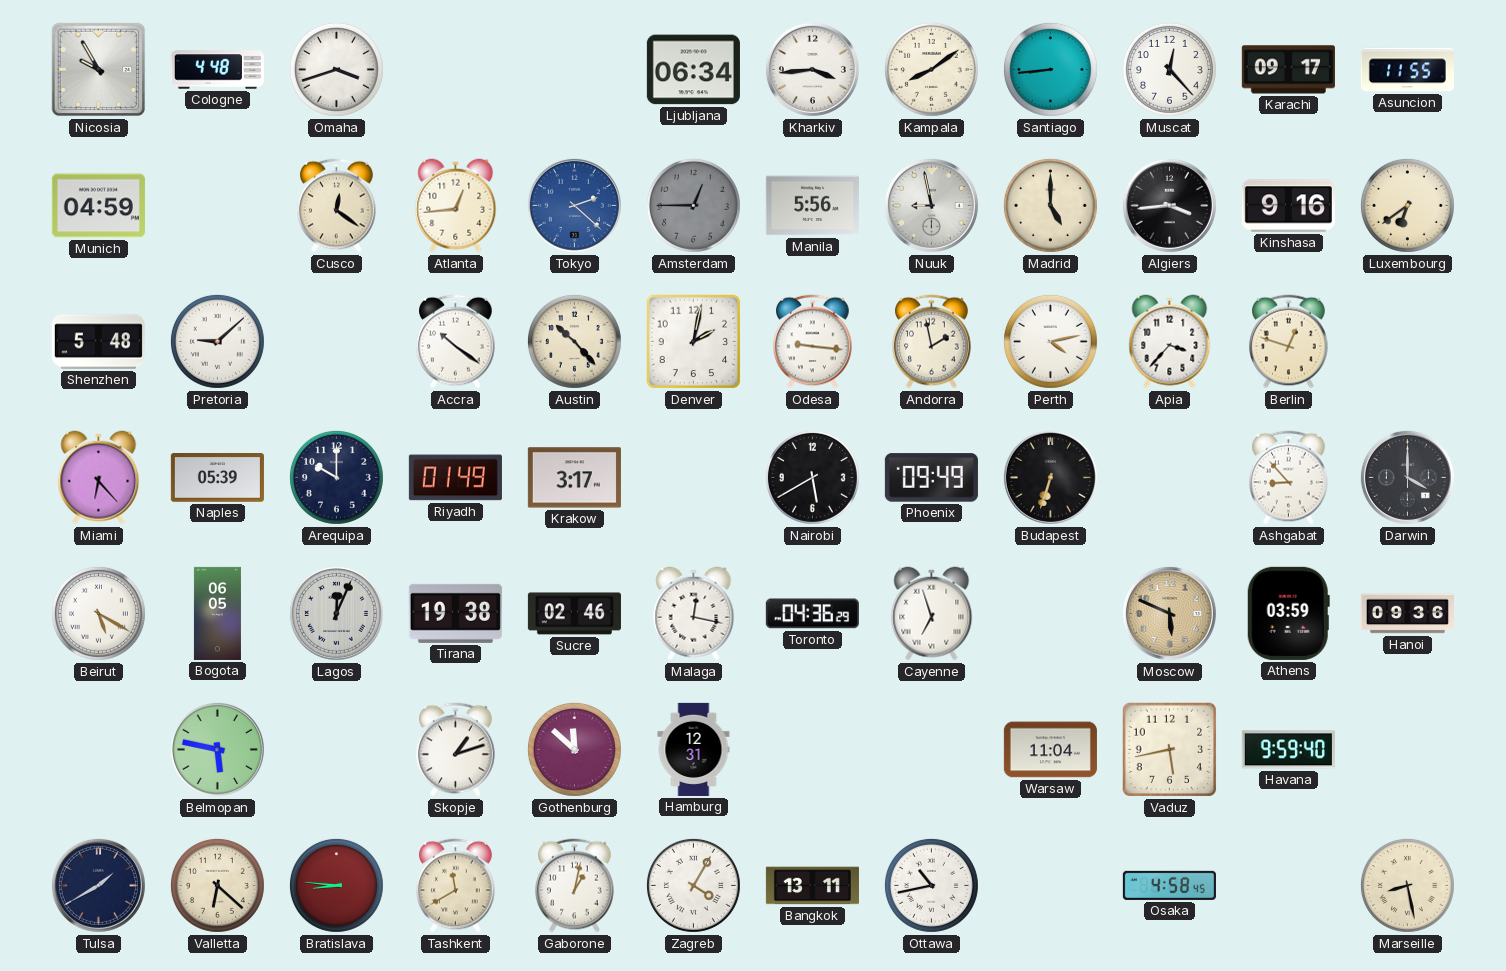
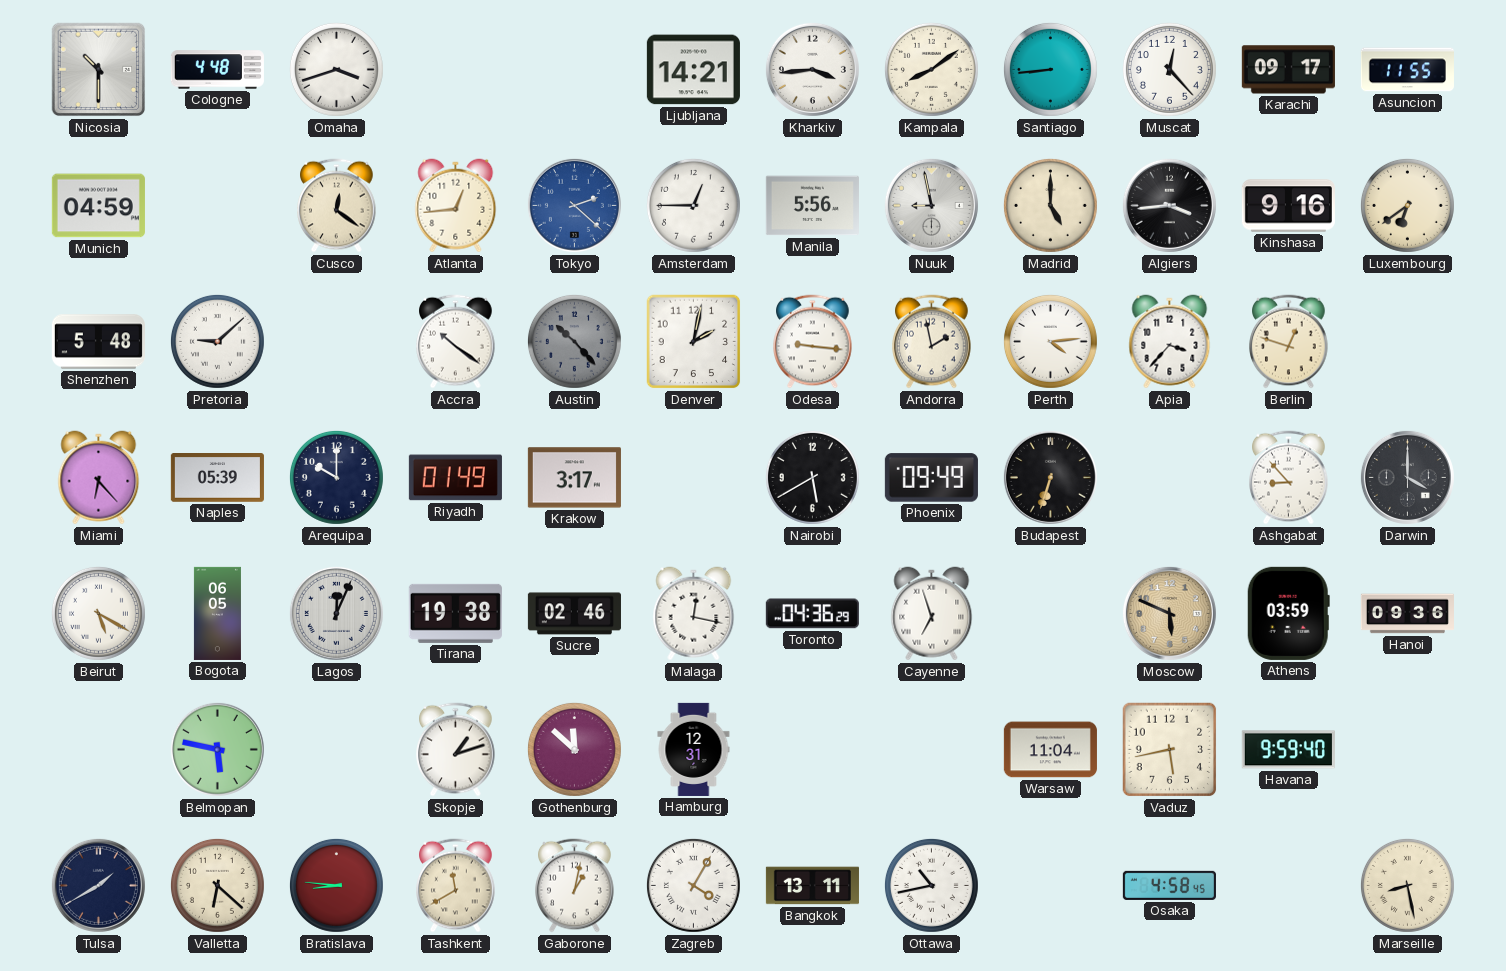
Nicosia: 9:55 -> 10:30 (99, 70)
Ljubljana: 06:34 -> 14:21 (693, 70)
Amsterdam dial: grey -> white (693, 205)
Austin dial: cream -> grey (574, 341)
Perth: 4:13 -> 4:14 (1050, 341)
